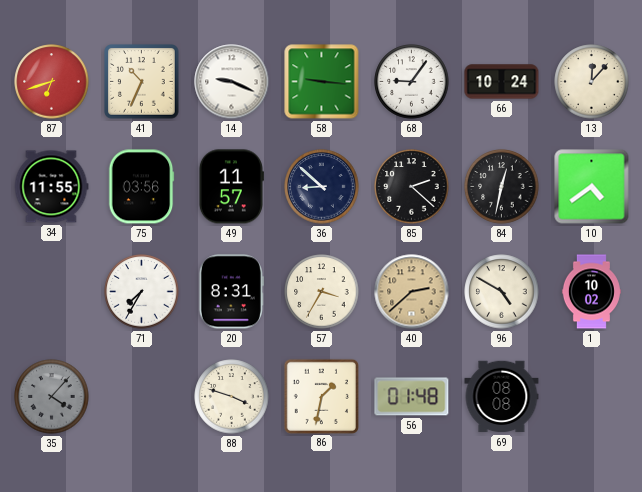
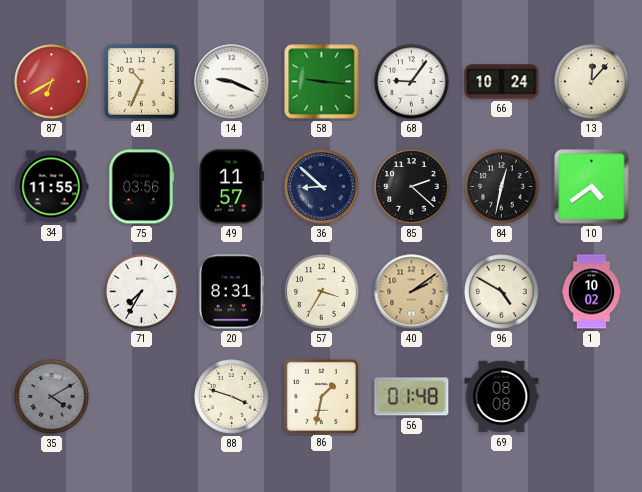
87: 6:42 -> 6:40 (52, 82)
40: 2:38 -> 2:09 (412, 292)
35: 4:07 -> 4:10 (52, 397)
